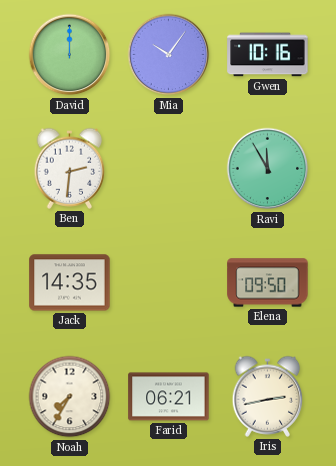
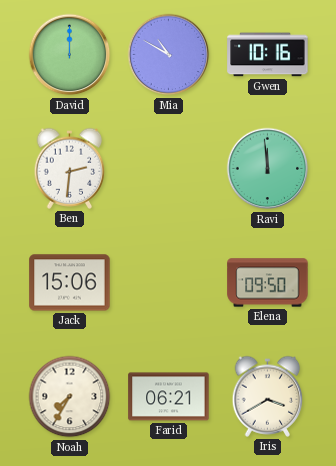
Mia: 10:06 -> 10:50 (169, 55)
Ravi: 11:55 -> 11:59 (268, 169)
Jack: 14:35 -> 15:06 (70, 283)
Iris: 2:43 -> 3:40 (268, 396)
